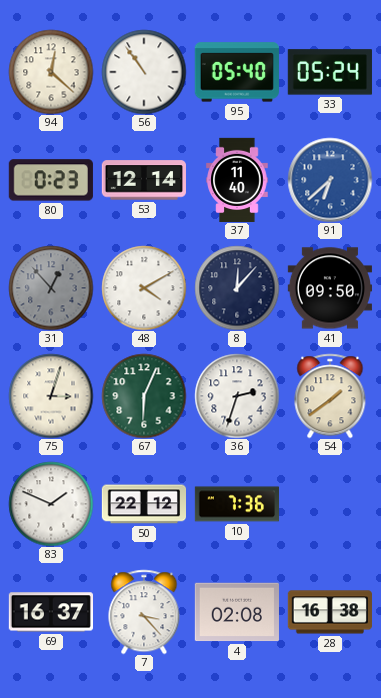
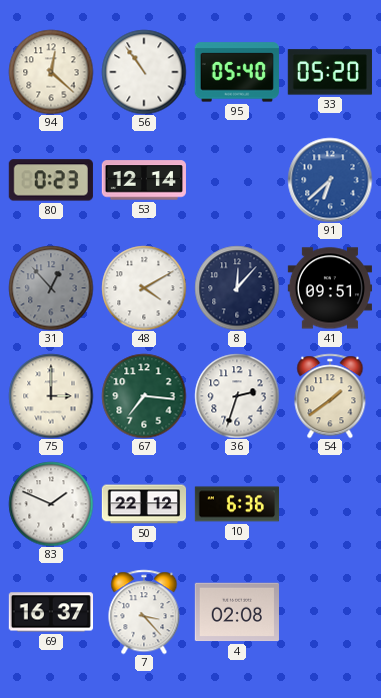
33: 05:24 -> 05:20 (330, 72)
37: 11:40 -> none (237, 179)
41: 09:50 -> 09:51 (329, 288)
75: 3:03 -> 3:00 (51, 396)
67: 6:04 -> 7:16 (144, 396)
10: 7:36 -> 6:36 (236, 504)
28: 16:38 -> none (329, 612)
